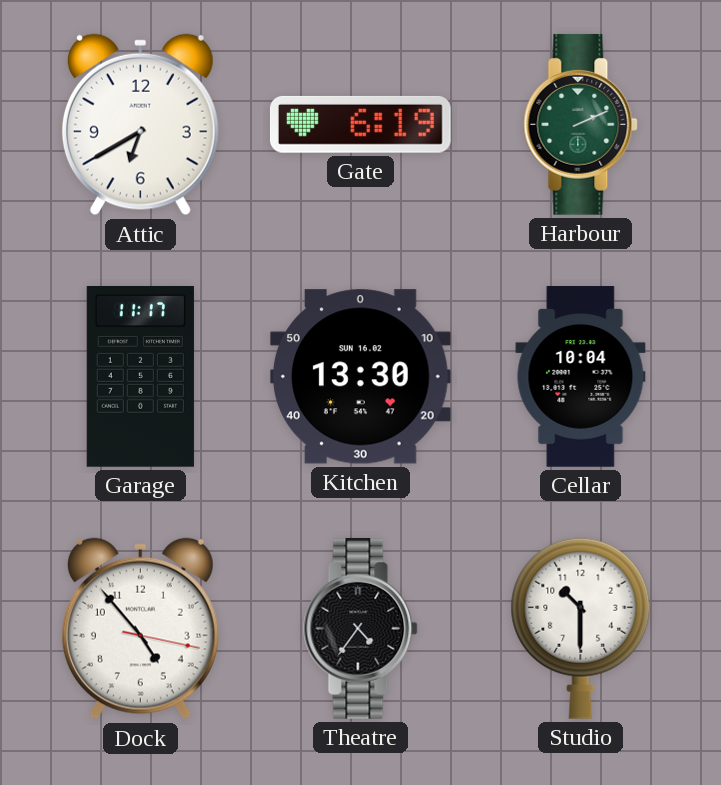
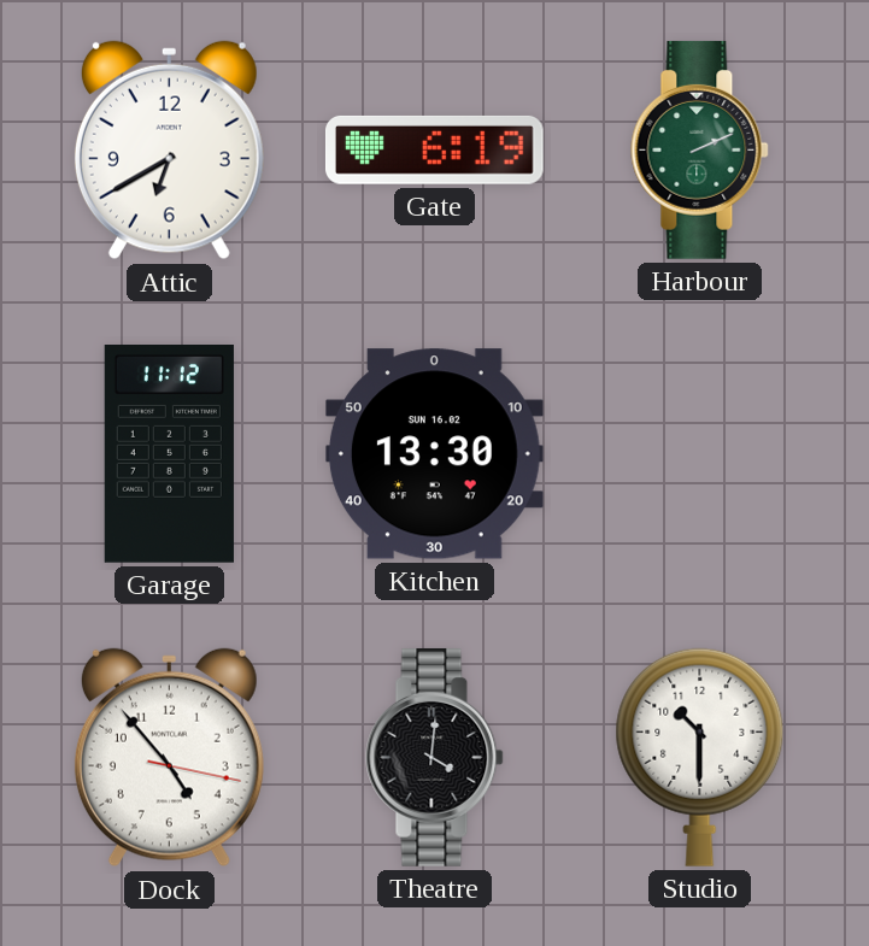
Garage: 11:17 -> 11:12 (169, 454)
Cellar: 10:04 -> none (581, 377)
Theatre: 4:36 -> 4:01 (435, 757)
